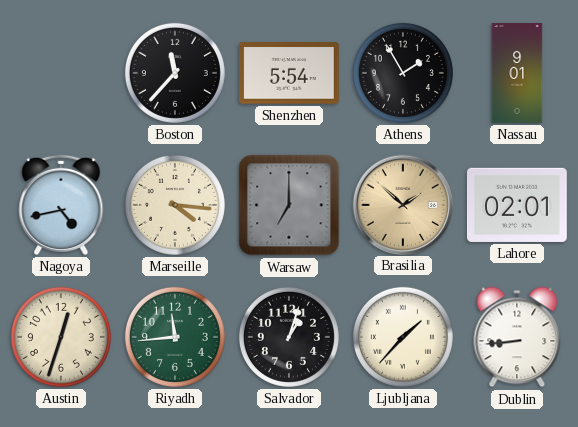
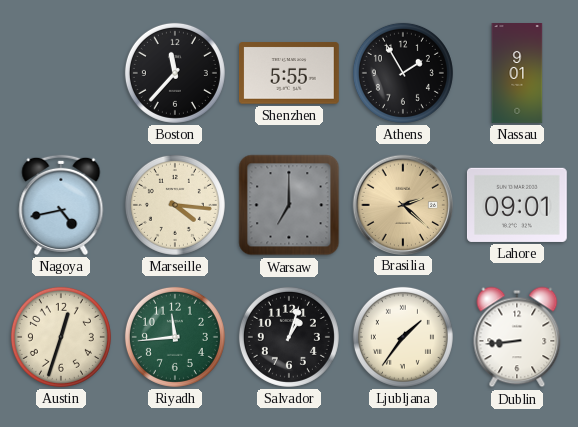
Shenzhen: 5:54 -> 5:55 (290, 73)
Brasilia: 1:52 -> 2:22 (402, 204)
Lahore: 02:01 -> 09:01 (517, 205)
Ljubljana: 1:37 -> 1:36 (403, 337)
